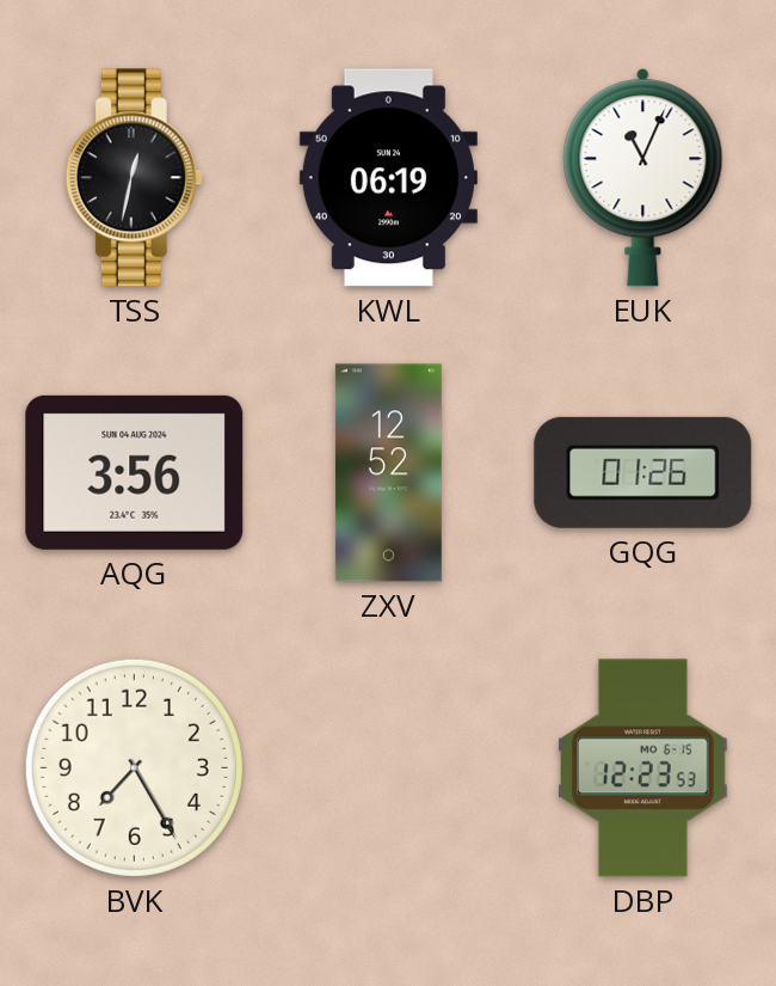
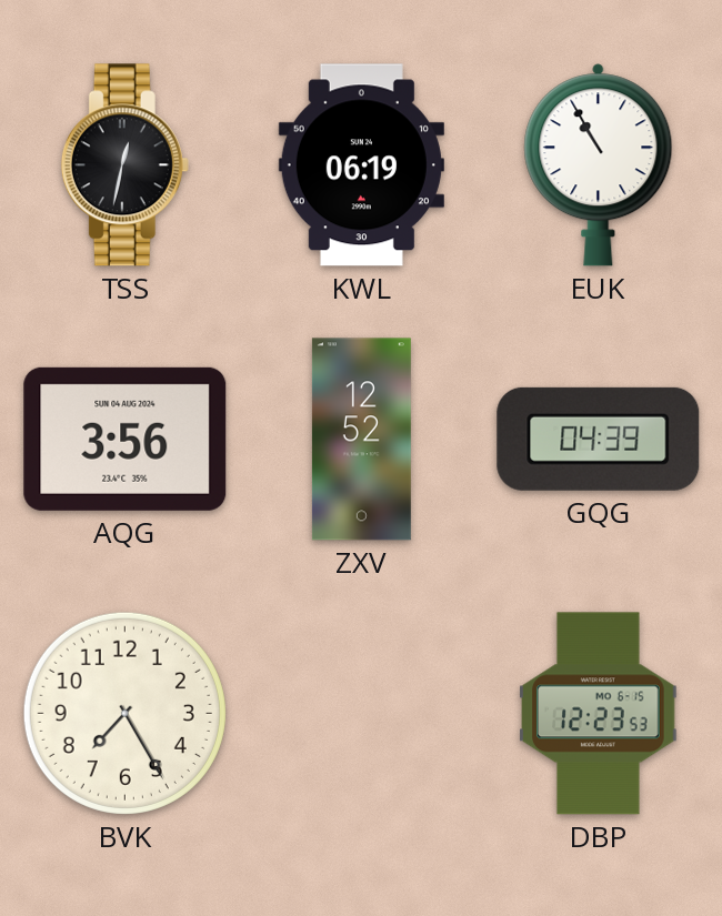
EUK: 11:04 -> 10:55 (599, 165)
GQG: 01:26 -> 04:39 (599, 439)
